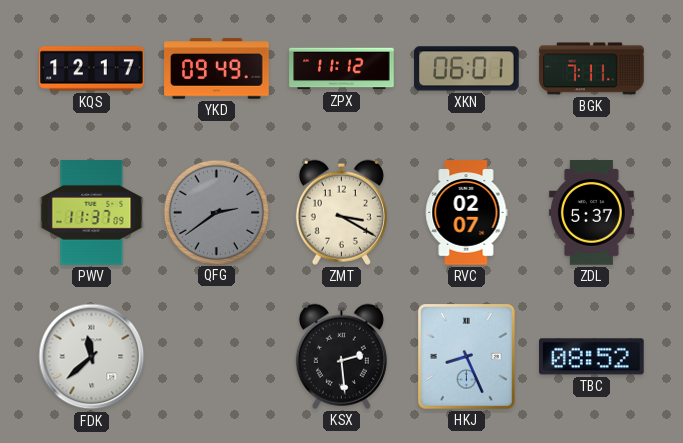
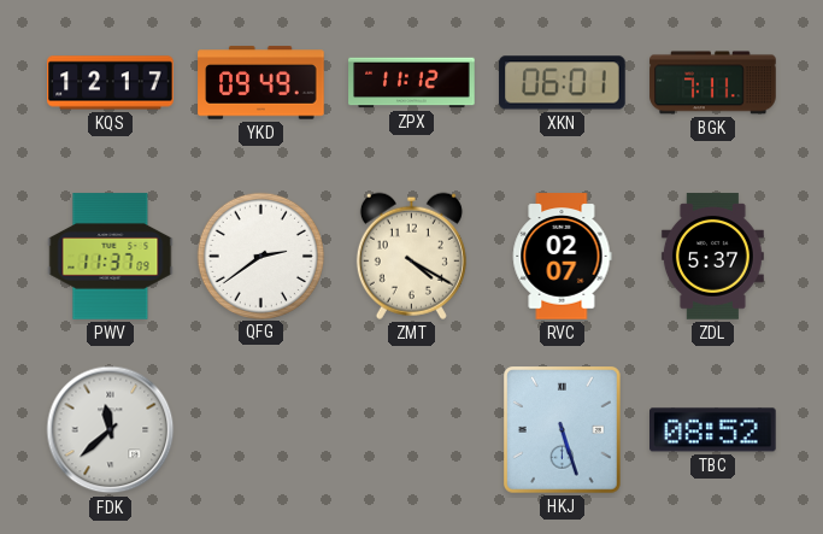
QFG dial: grey -> white (260, 256)
ZMT: 3:20 -> 4:20 (411, 256)
KSX: 2:29 -> none (341, 356)
HKJ: 8:26 -> 5:27 (563, 430)
